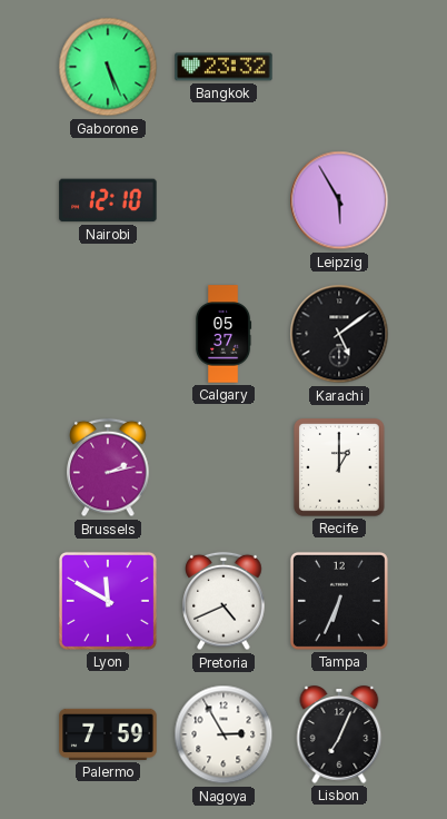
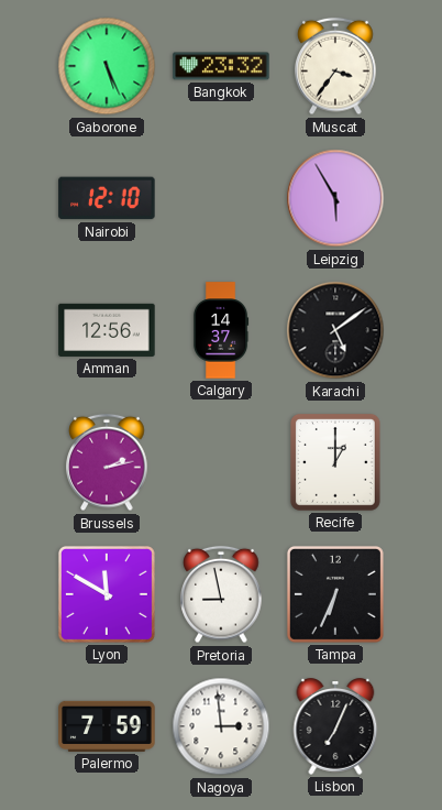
Muscat: none -> 3:36 (335, 66)
Amman: none -> 12:56 (107, 330)
Calgary: 05:37 -> 14:37 (221, 330)
Pretoria: 4:41 -> 8:58 (221, 594)
Nagoya: 2:55 -> 2:59 (221, 726)
